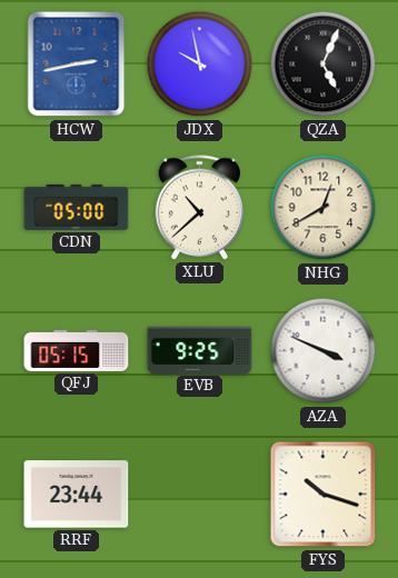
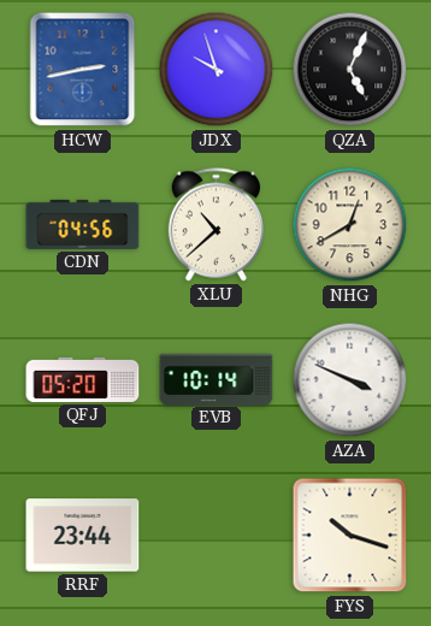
JDX: 9:58 -> 9:57 (217, 70)
CDN: 05:00 -> 04:56 (83, 224)
QFJ: 05:15 -> 05:20 (83, 379)
EVB: 9:25 -> 10:14 (217, 379)
